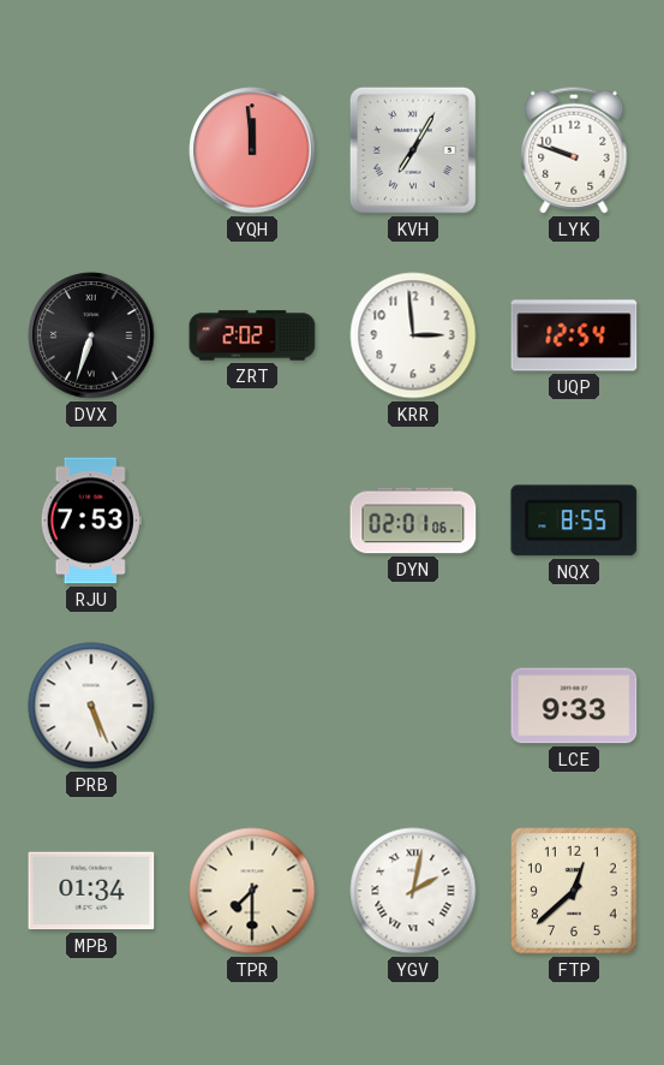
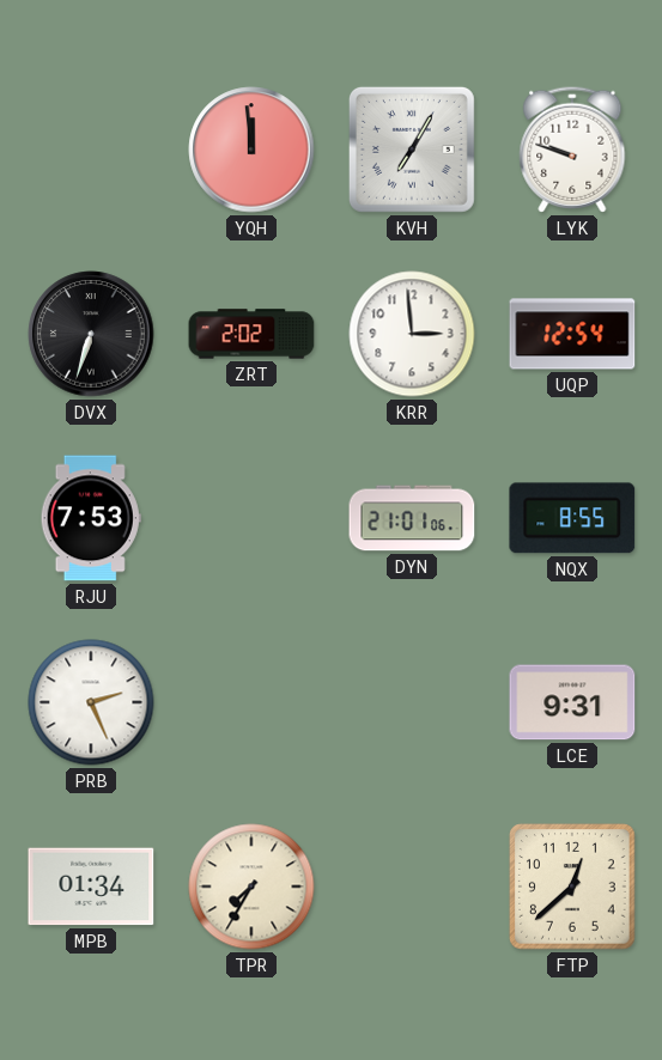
DYN: 02:01 -> 21:01 (412, 518)
PRB: 5:26 -> 2:26 (91, 702)
LCE: 9:33 -> 9:31 (572, 702)
TPR: 7:30 -> 7:35 (251, 887)
YGV: 2:02 -> none (413, 891)
